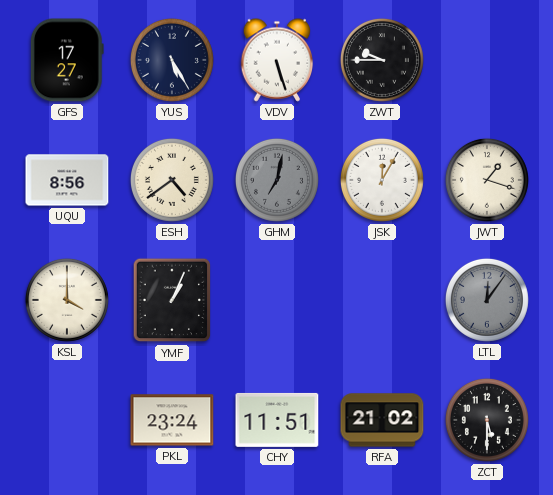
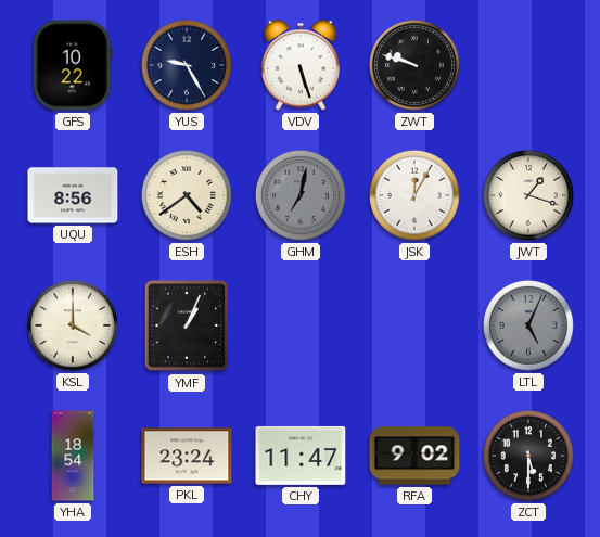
GFS: 17:27 -> 10:22 (73, 65)
YUS: 5:25 -> 9:25 (187, 65)
ZWT: 9:45 -> 9:48 (414, 65)
LTL: 12:06 -> 5:04 (528, 325)
YHA: none -> 18:54 (73, 456)
CHY: 11:51 -> 11:47 (301, 456)
RFA: 21:02 -> 9:02 (414, 456)
